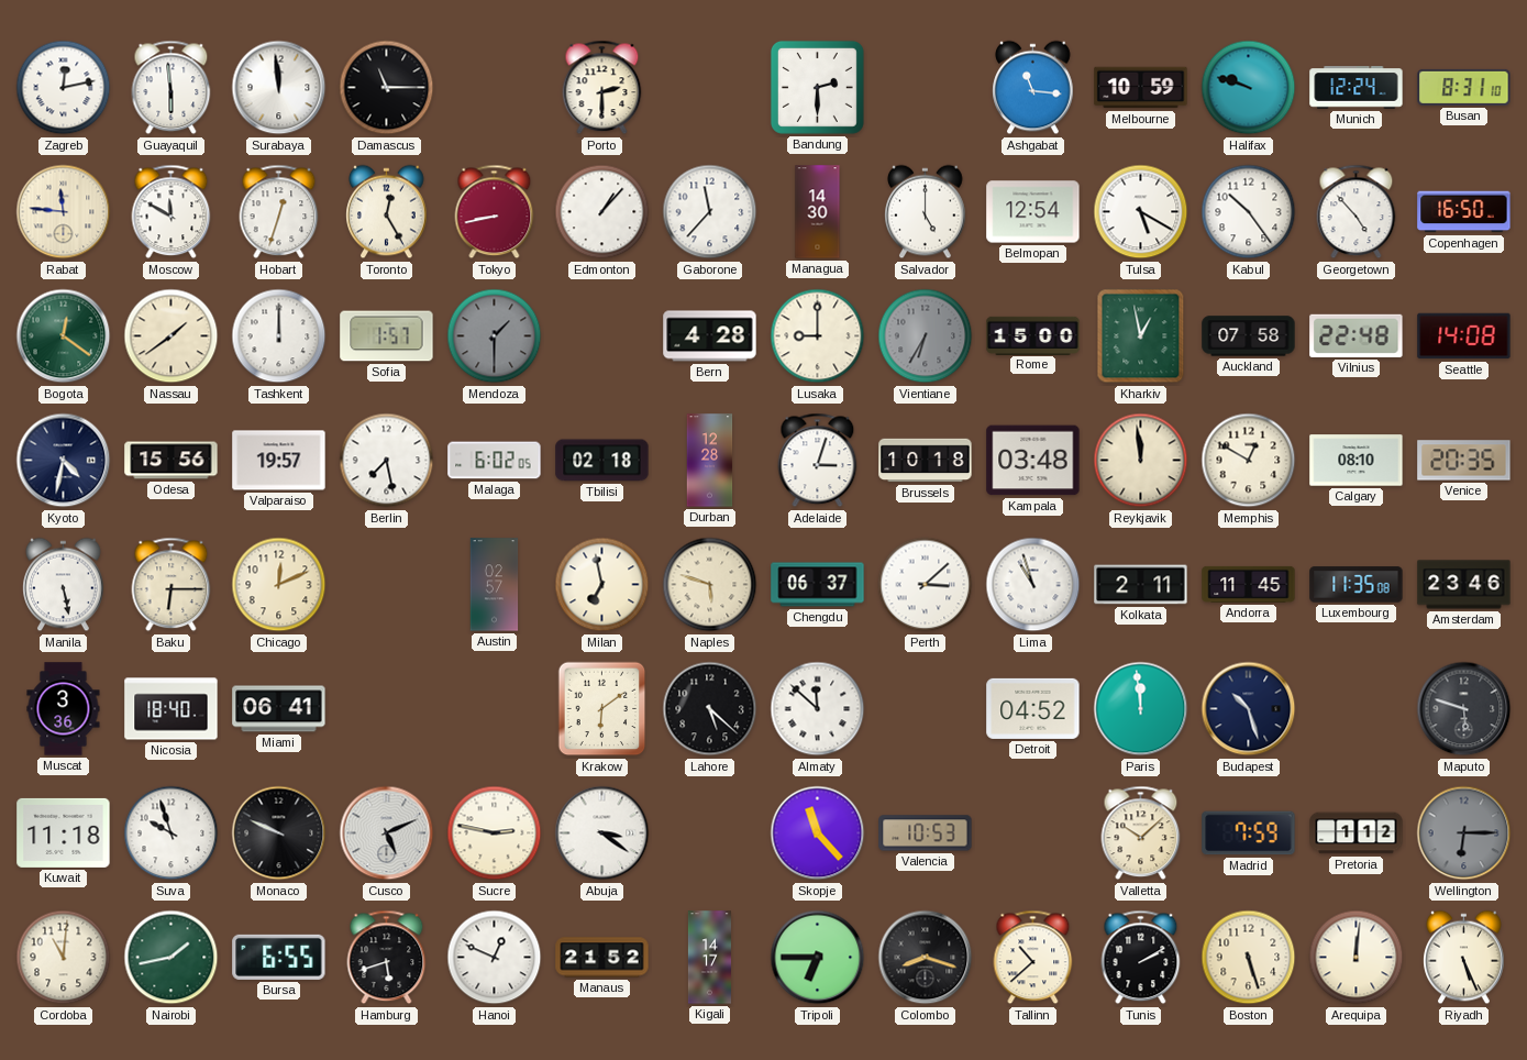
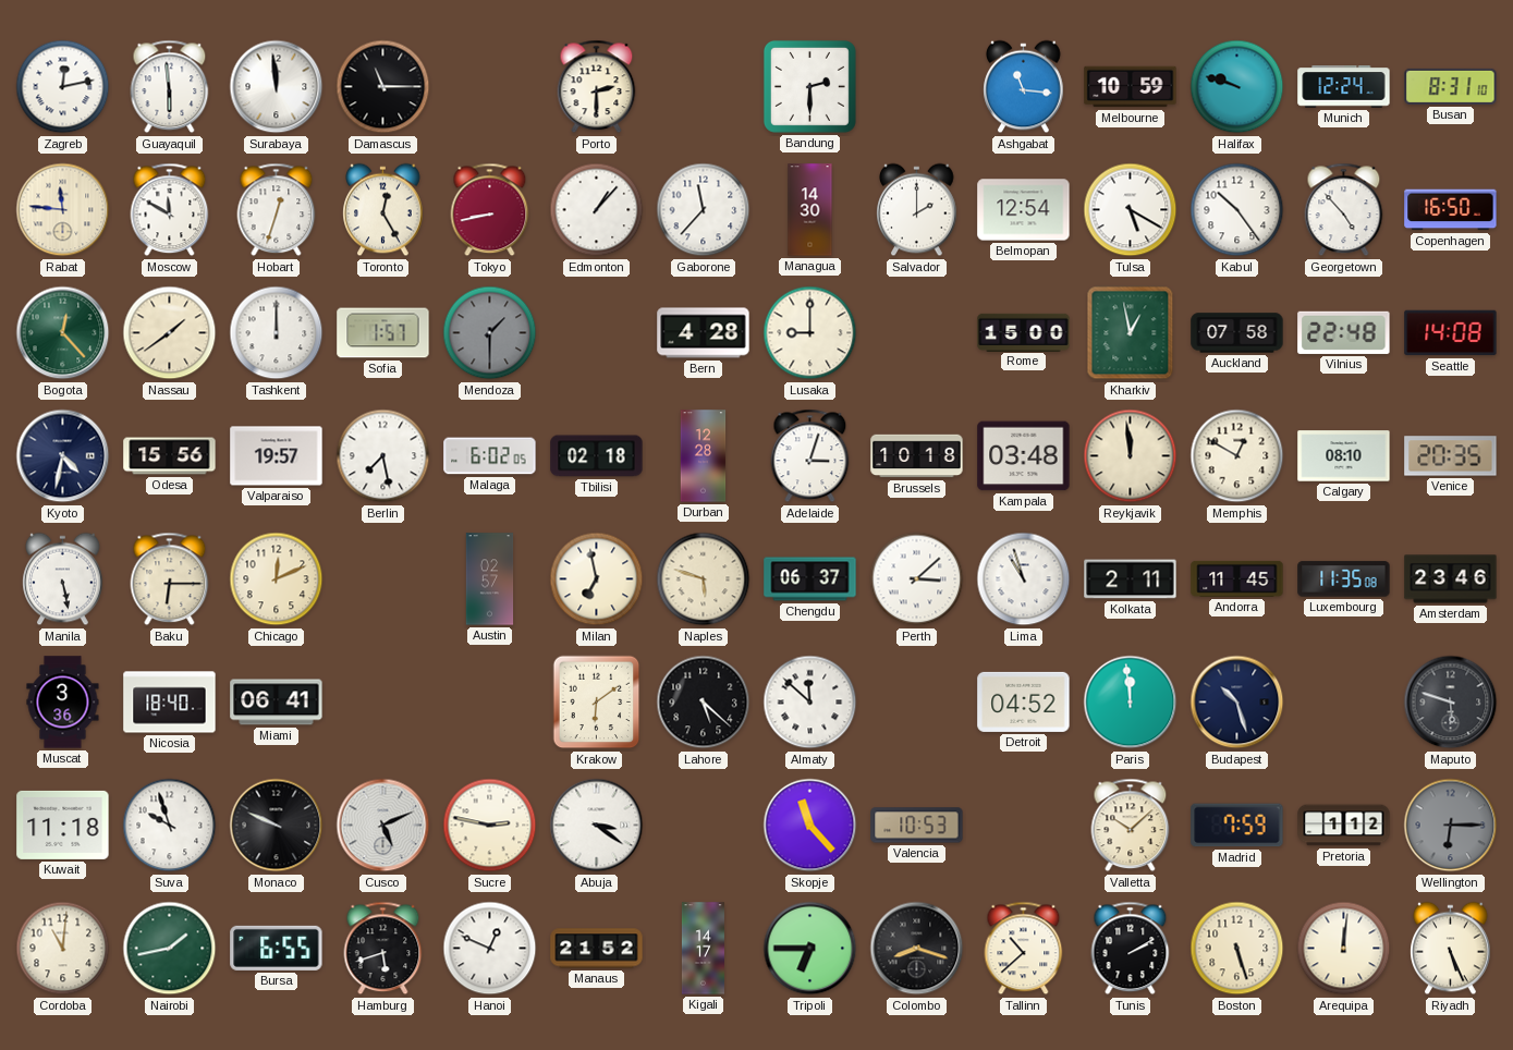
Salvador: 5:00 -> 2:00 (917, 210)
Bogota: 12:21 -> 12:23 (63, 333)
Vientiane: 6:35 -> none (926, 336)
